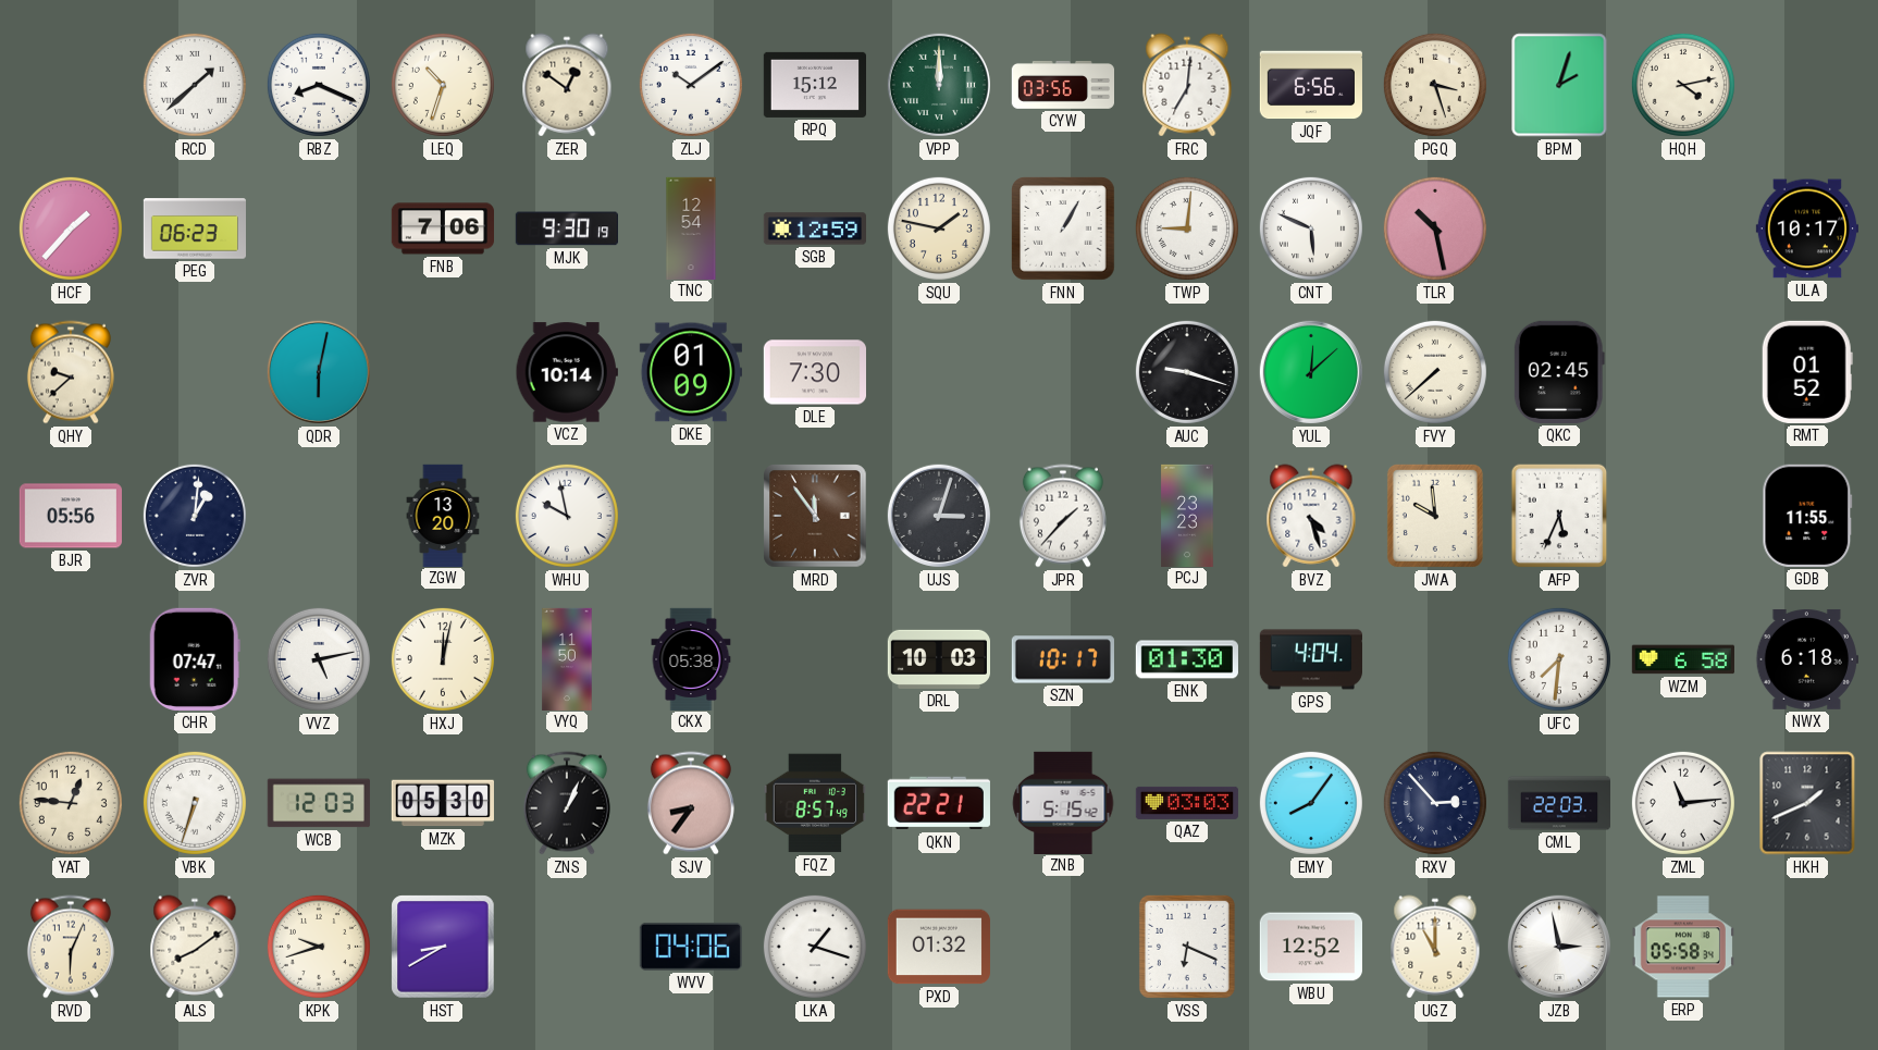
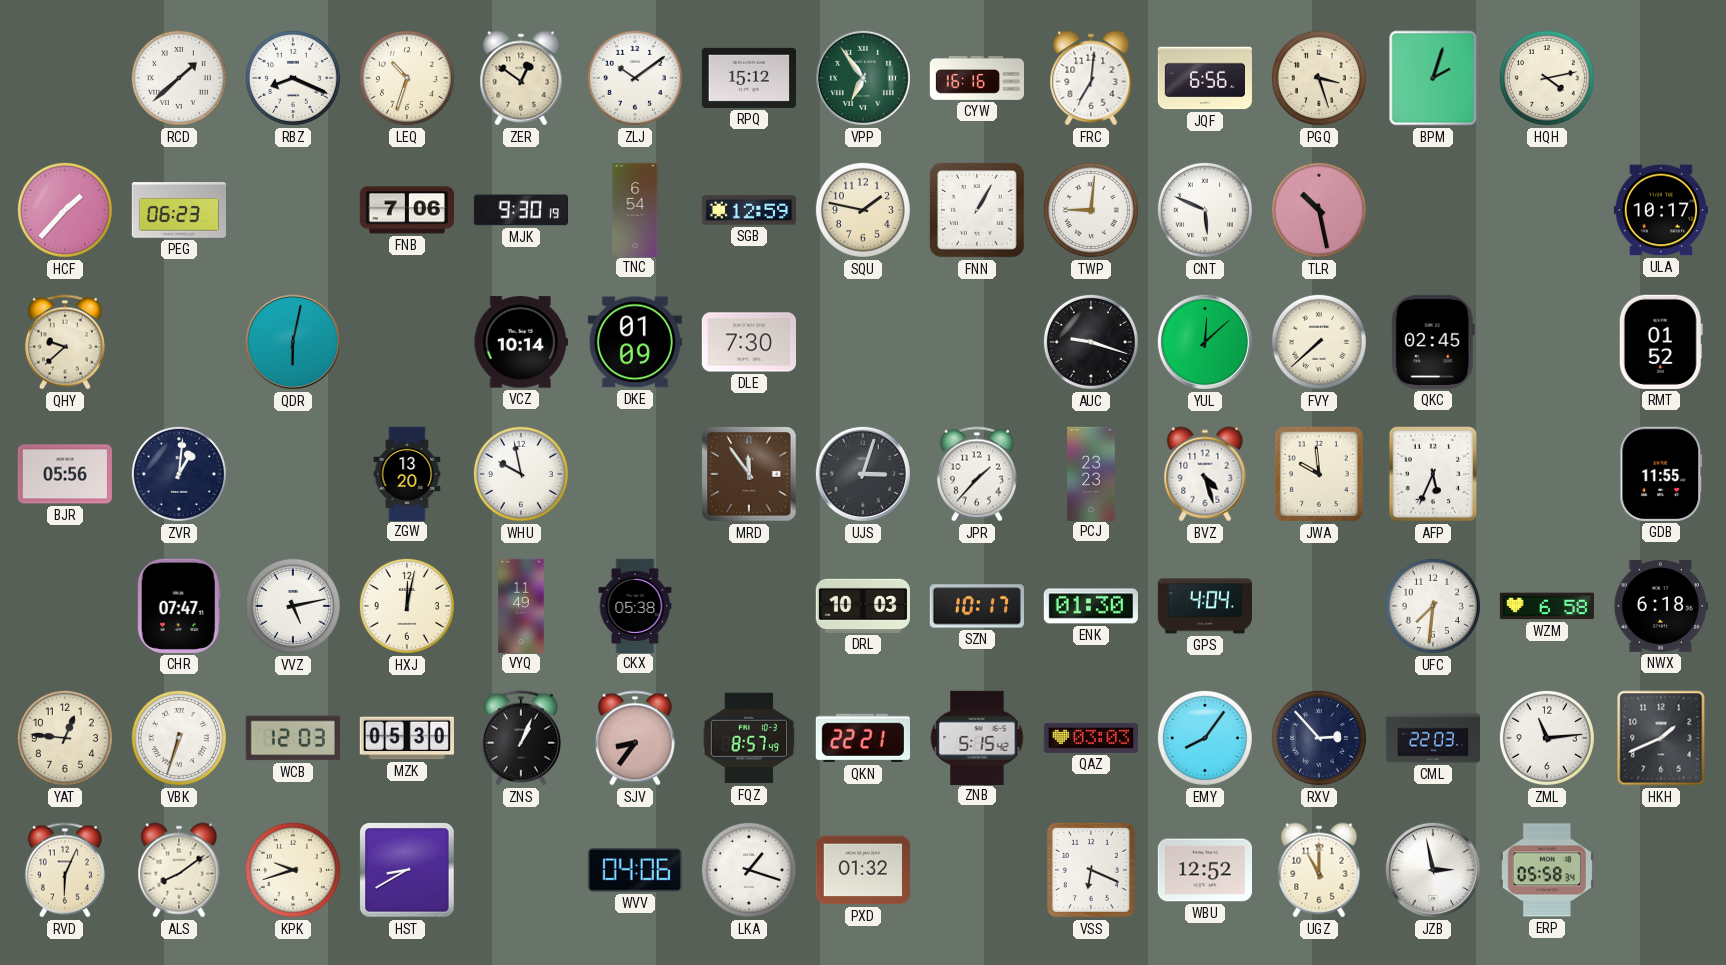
VPP: 12:00 -> 6:54 (863, 78)
CYW: 03:56 -> 16:16 (976, 78)
TNC: 12:54 -> 6:54 (635, 209)
VYQ: 11:50 -> 11:49 (521, 605)
